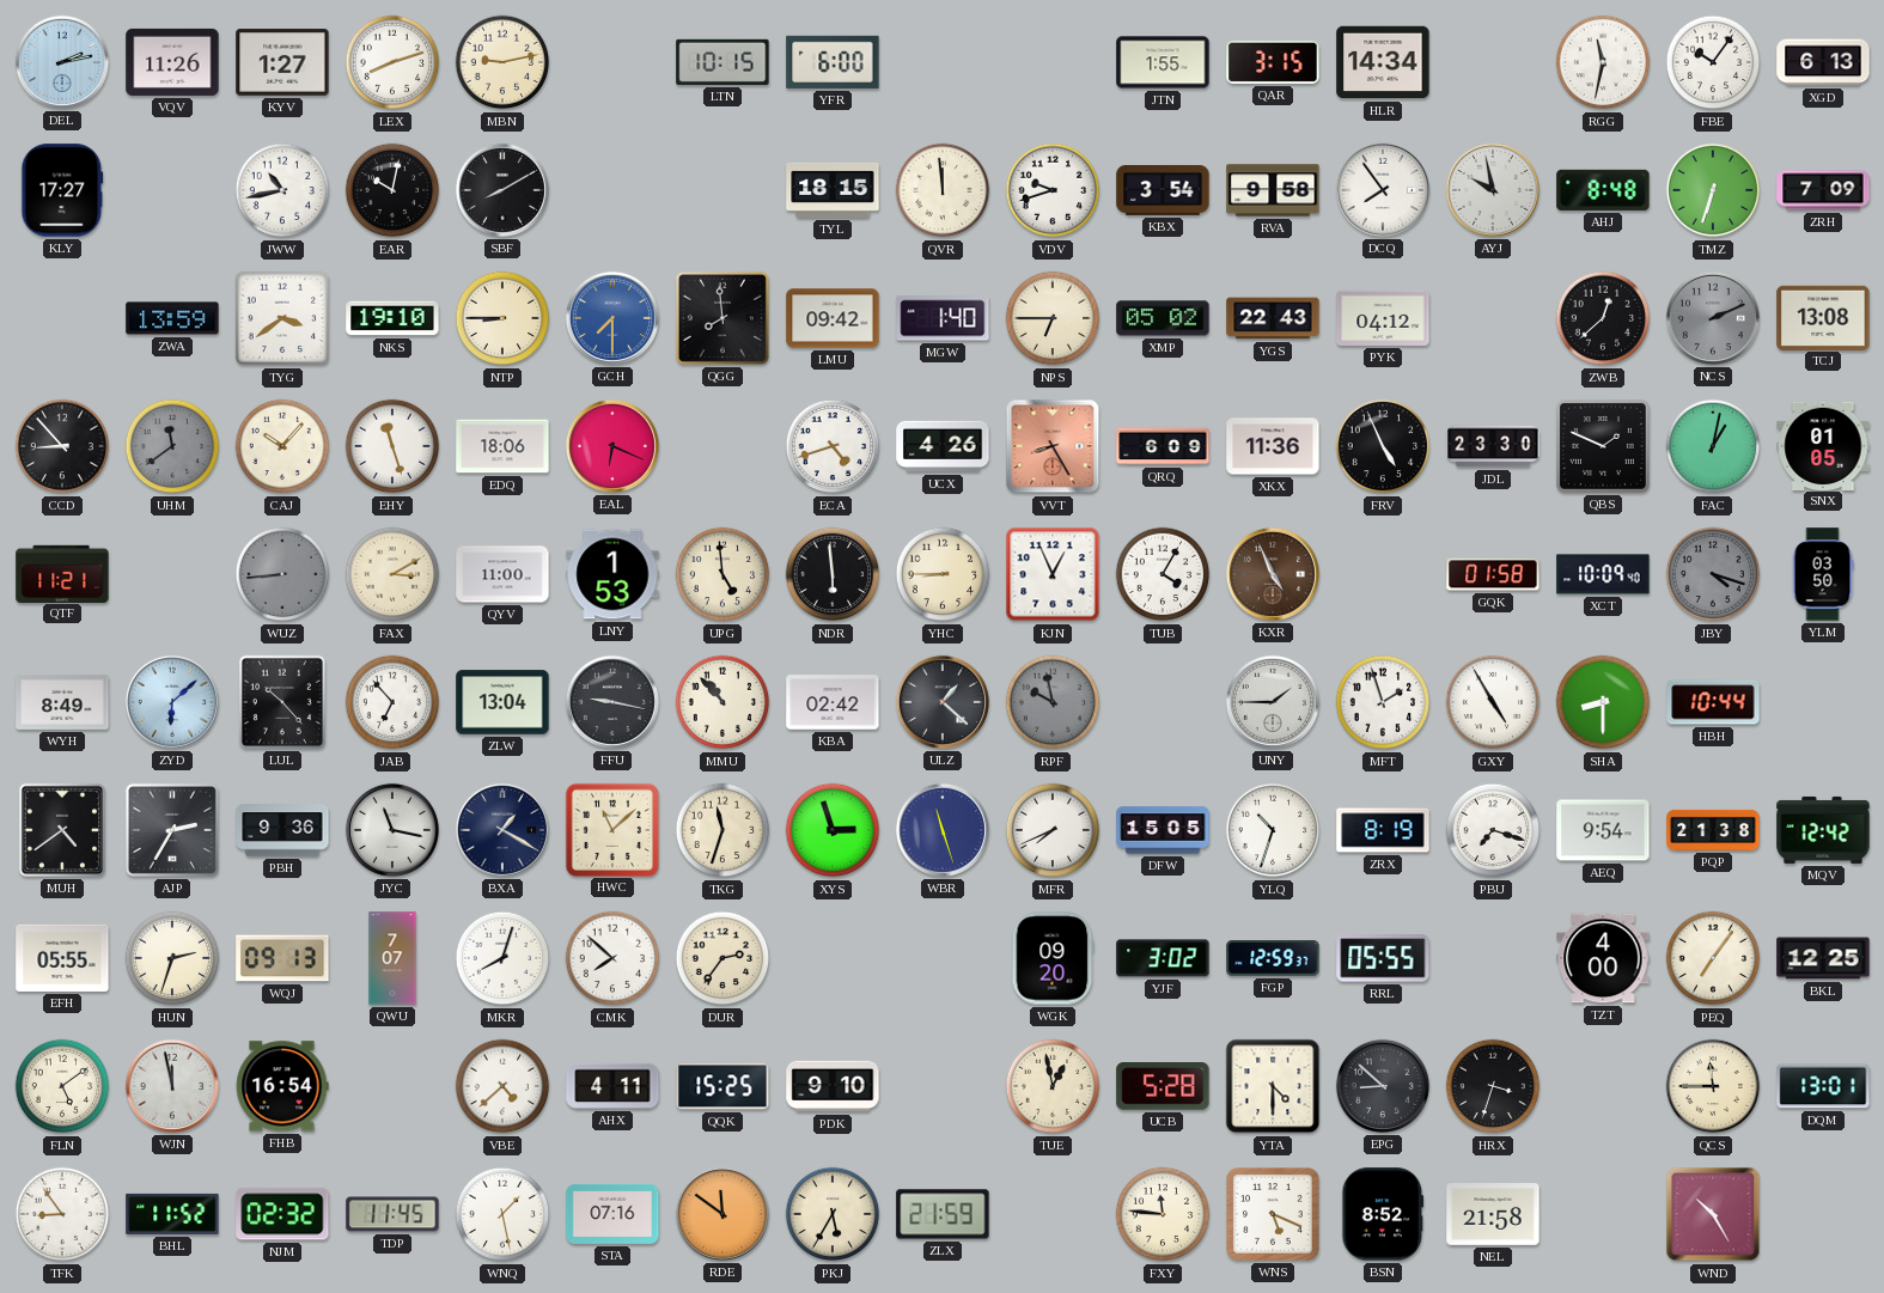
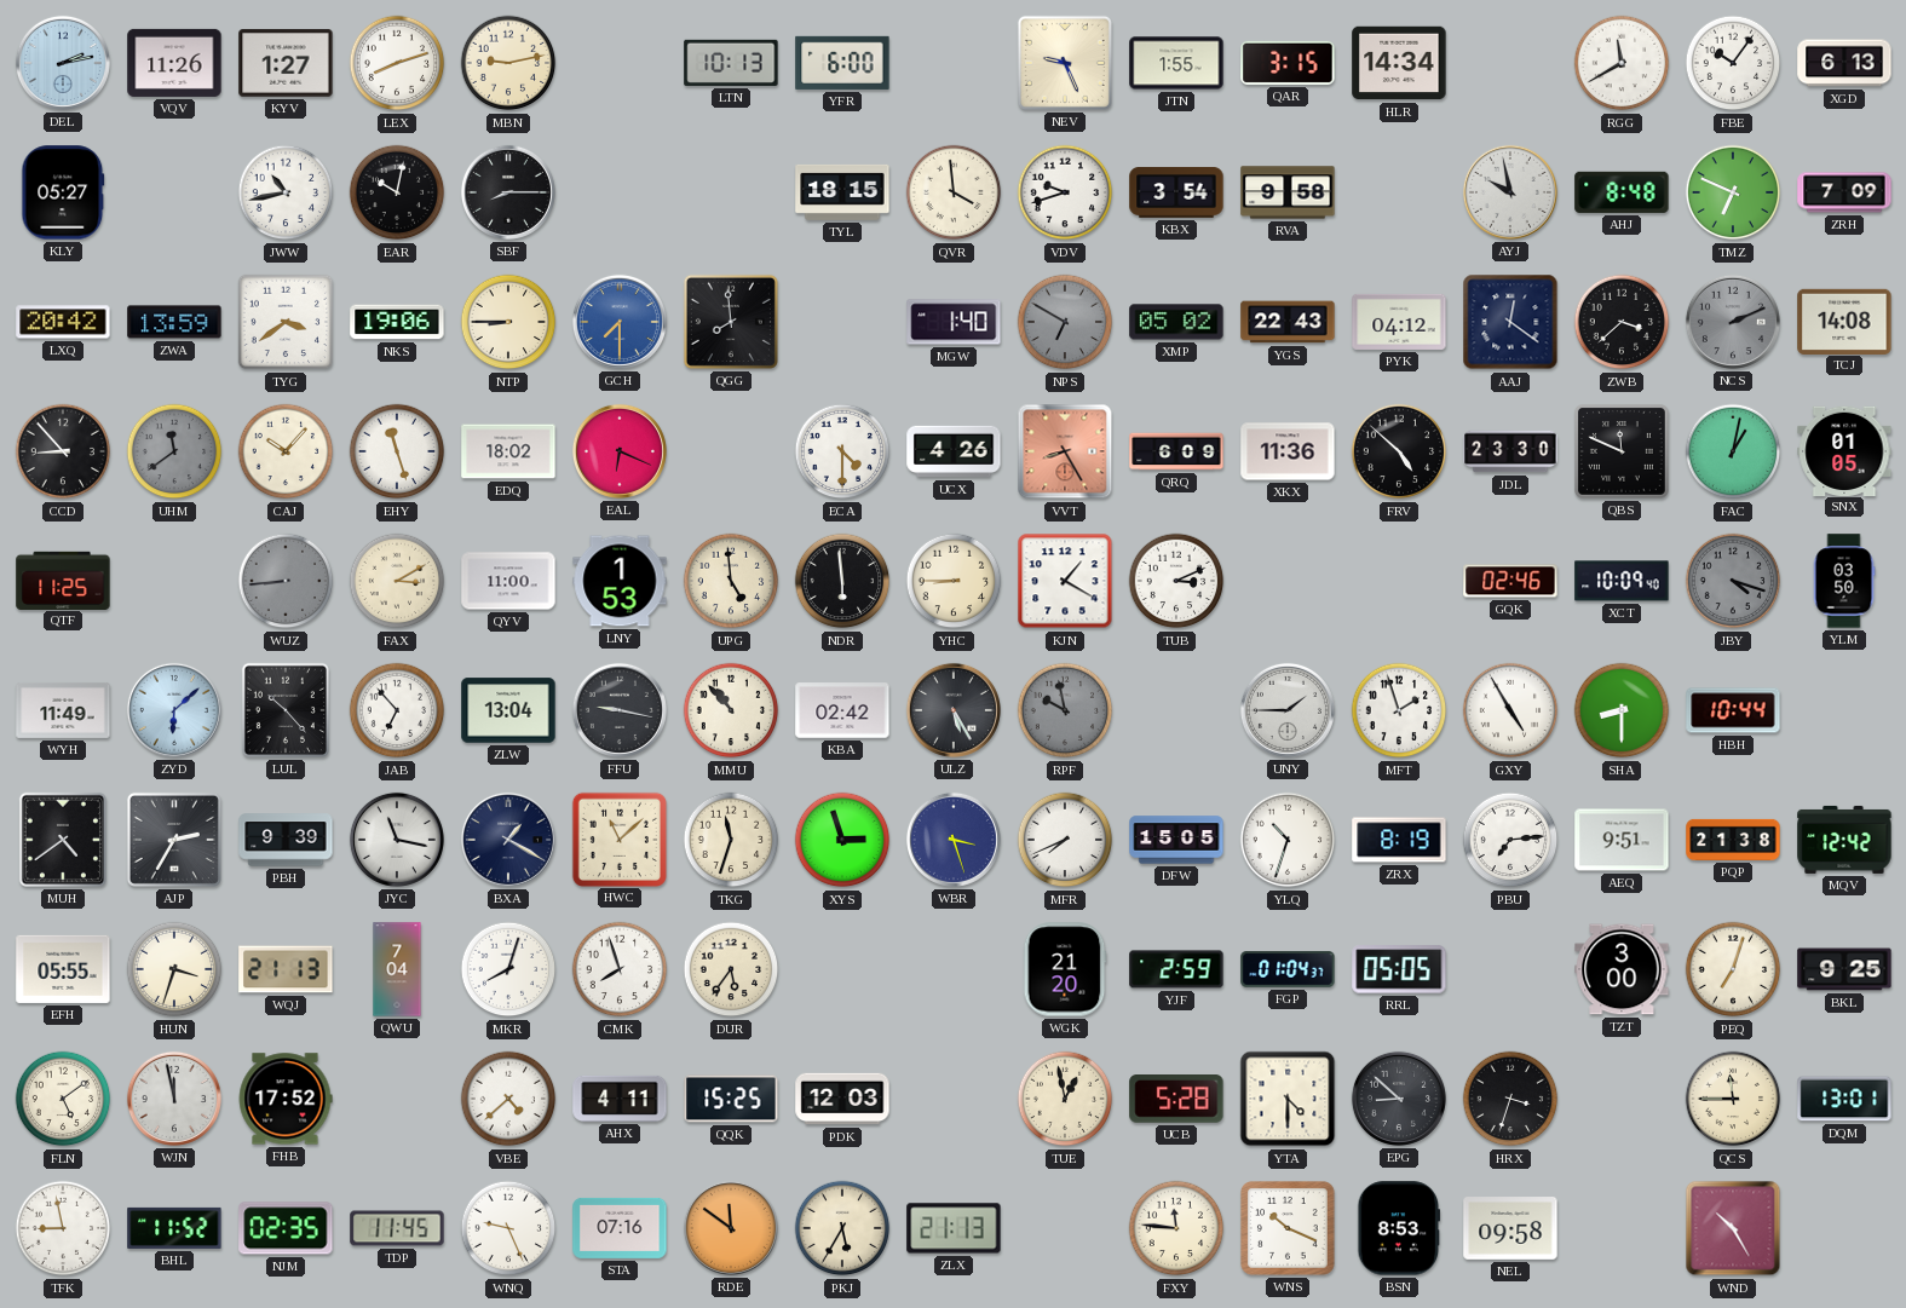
LTN: 10:15 -> 10:13 (731, 63)
NEV: none -> 9:26 (1065, 63)
RGG: 11:32 -> 11:40 (1622, 63)
KLY: 17:27 -> 05:27 (63, 192)
SBF: 8:10 -> 8:15 (508, 192)
QVR: 11:59 -> 3:59 (954, 192)
DCQ: 7:54 -> none (1383, 190)
TMZ: 6:33 -> 6:49 (1733, 192)
LXQ: none -> 20:42 (63, 322)
NKS: 19:10 -> 19:06 (397, 322)
LMU: 09:42 -> none (833, 318)
NPS: 6:45 -> 6:50 (1065, 322)
NPS dial: cream -> grey (1065, 322)
AAJ: none -> 12:21 (1510, 322)
ZWB: 12:38 -> 3:38 (1622, 322)
TCJ: 13:08 -> 14:08 (1844, 321)
EDQ: 18:06 -> 18:02 (508, 451)
ECA: 4:42 -> 4:30 (842, 451)
FRV: 4:56 -> 4:52 (1399, 451)
QBS: 1:49 -> 11:49 (1622, 451)
QTF: 11:21 -> 11:25 (63, 580)
KJN: 12:56 -> 1:20 (1065, 581)
TUB: 4:05 -> 3:11 (1176, 581)
KXR: 4:56 -> none (1273, 574)
GQK: 01:58 -> 02:46 (1510, 581)
WYH: 8:49 -> 11:49 (63, 710)
ULZ: 1:22 -> 5:25 (954, 710)
PBH: 9:36 -> 9:39 (286, 840)
WBR: 11:27 -> 3:27 (954, 840)
PBU: 7:18 -> 7:14 (1510, 840)
AEQ: 9:54 -> 9:51 (1622, 840)
HUN: 2:33 -> 3:33 (174, 969)
WQJ: 09:13 -> 21:13 (286, 969)
QWU: 7:07 -> 7:04 (397, 969)
CMK: 7:52 -> 7:57 (620, 969)
DUR: 2:36 -> 5:36 (731, 969)
WGK: 09:20 -> 21:20 (1065, 969)
YJF: 3:02 -> 2:59 (1176, 969)
FGP: 12:59 -> 01:04 (1288, 969)
RRL: 05:55 -> 05:05 (1399, 969)
TZT: 4:00 -> 3:00 (1622, 969)
PEQ: 7:06 -> 7:03 (1733, 969)
BKL: 12:25 -> 9:25 (1844, 969)
FHB: 16:54 -> 17:52 (286, 1099)
PDK: 9:10 -> 12:03 (842, 1099)
TFK: 8:54 -> 8:58 (63, 1228)
NJM: 02:32 -> 02:35 (286, 1228)
WNQ: 1:28 -> 9:26 (508, 1228)
ZLX: 21:59 -> 21:13 (954, 1228)
WNS: 5:19 -> 10:19 (1288, 1228)
BSN: 8:52 -> 8:53 (1399, 1228)
NEL: 21:58 -> 09:58 (1510, 1229)
